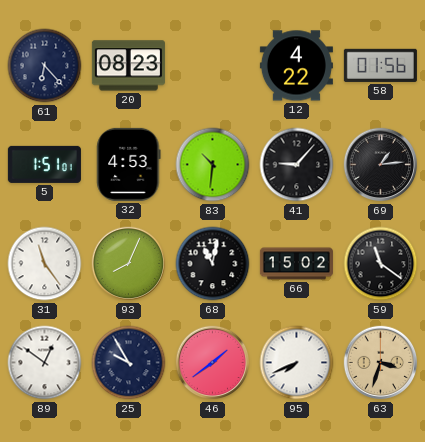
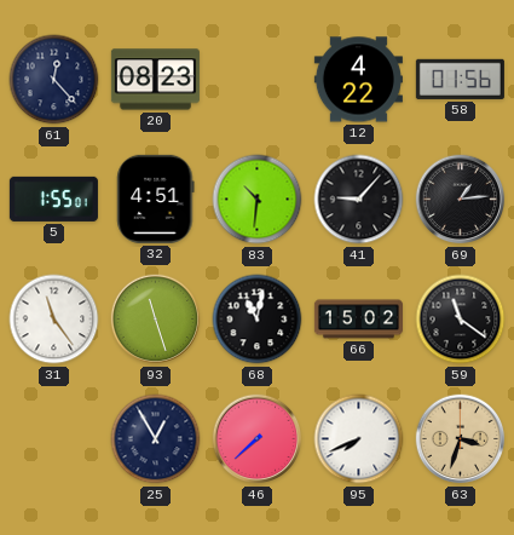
61: 6:23 -> 12:23 (54, 80)
5: 1:51 -> 1:55 (53, 199)
32: 4:53 -> 4:51 (156, 199)
93: 8:04 -> 11:27 (156, 320)
89: 12:51 -> none (45, 363)
25: 9:55 -> 12:55 (156, 439)
46: 1:39 -> 7:38 (258, 439)
